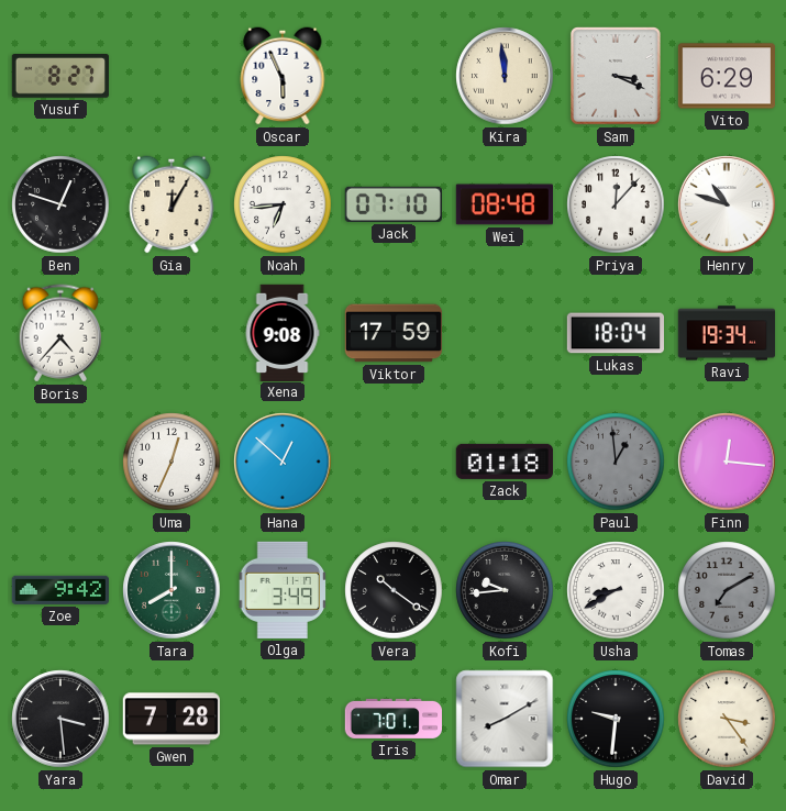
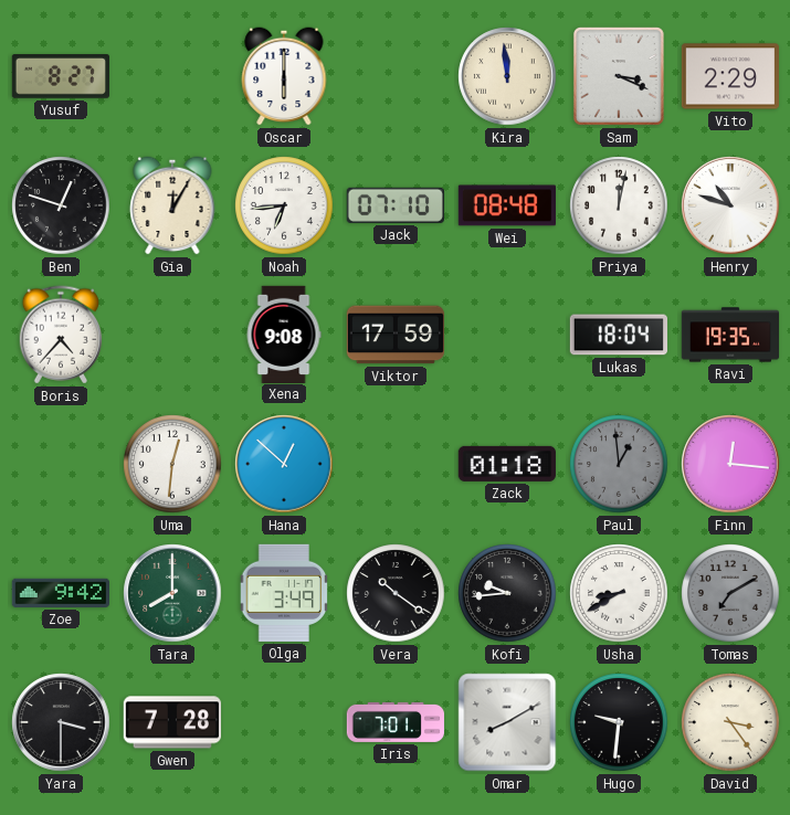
Oscar: 5:56 -> 6:00 (284, 76)
Vito: 6:29 -> 2:29 (729, 76)
Priya: 12:07 -> 12:02 (619, 205)
Ravi: 19:34 -> 19:35 (730, 335)
Uma: 12:34 -> 12:31 (172, 464)
Yara: 3:29 -> 3:30 (61, 722)
